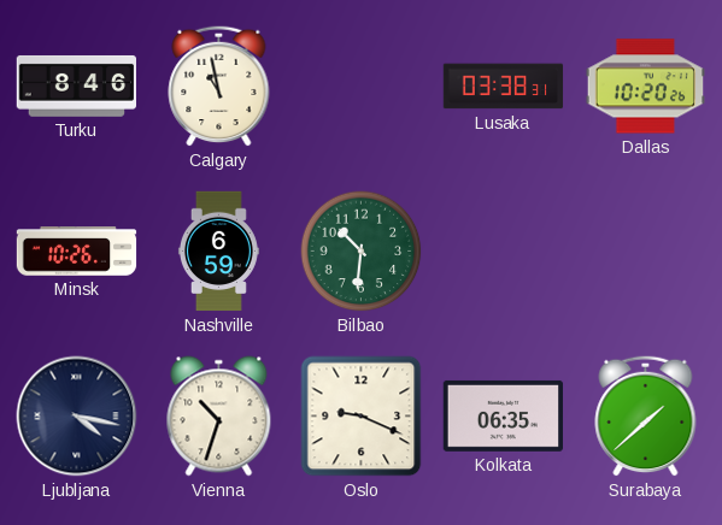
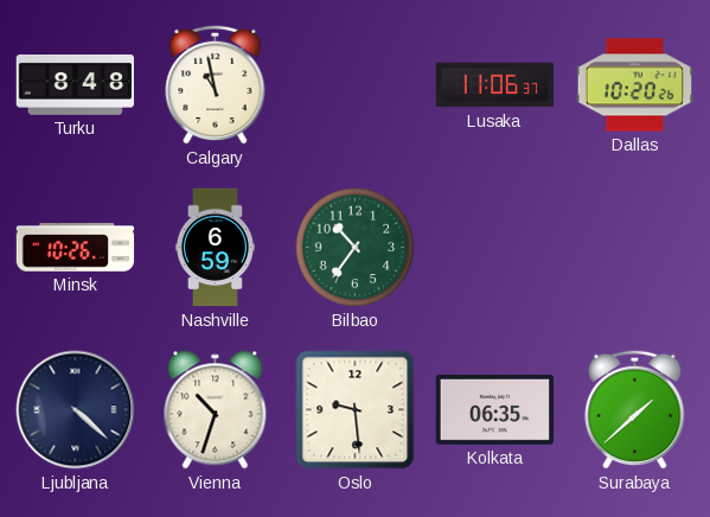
Turku: 8:46 -> 8:48 (76, 84)
Lusaka: 03:38 -> 11:06 (495, 85)
Bilbao: 10:31 -> 10:36 (356, 248)
Ljubljana: 4:17 -> 4:22 (76, 410)
Oslo: 9:19 -> 9:29 (356, 410)
